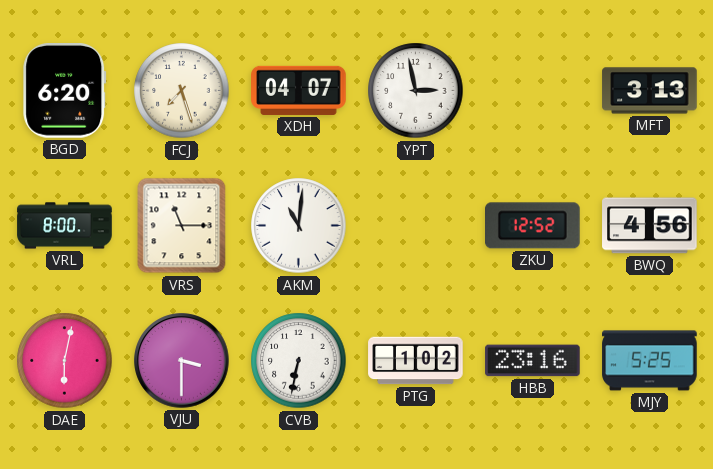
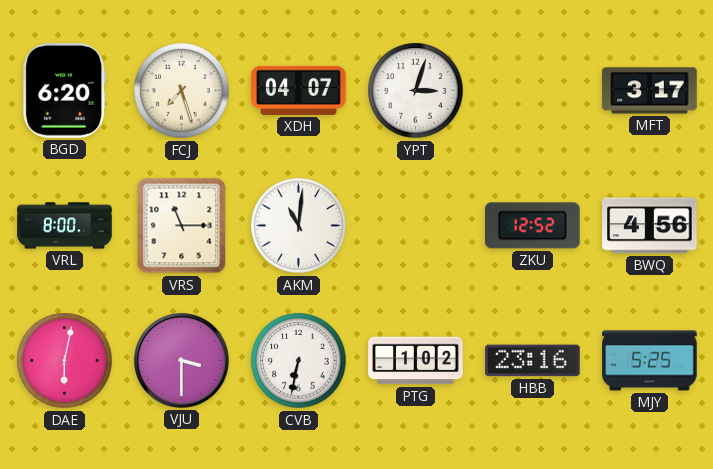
YPT: 2:58 -> 3:03 (416, 91)
MFT: 3:13 -> 3:17 (650, 91)
